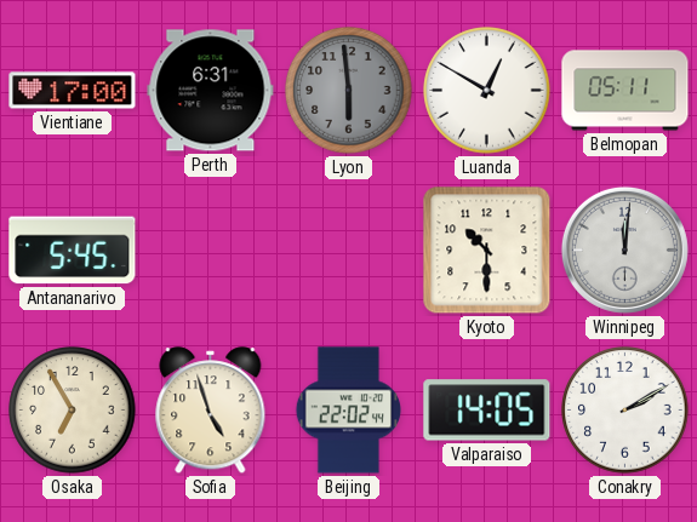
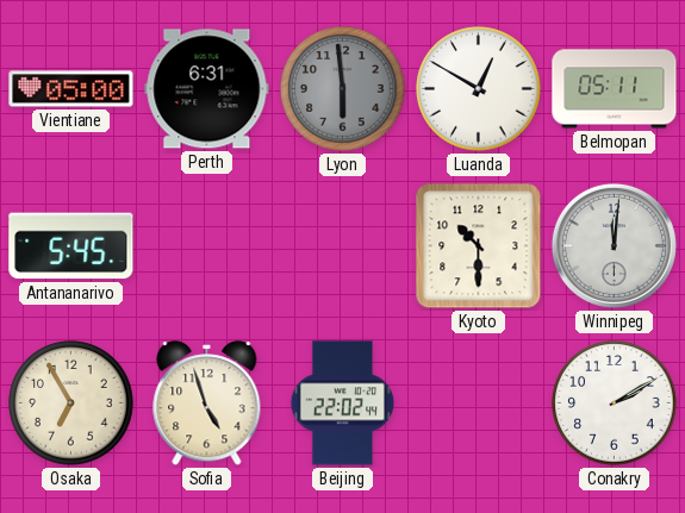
Vientiane: 17:00 -> 05:00 (71, 89)
Valparaiso: 14:05 -> none (487, 411)
